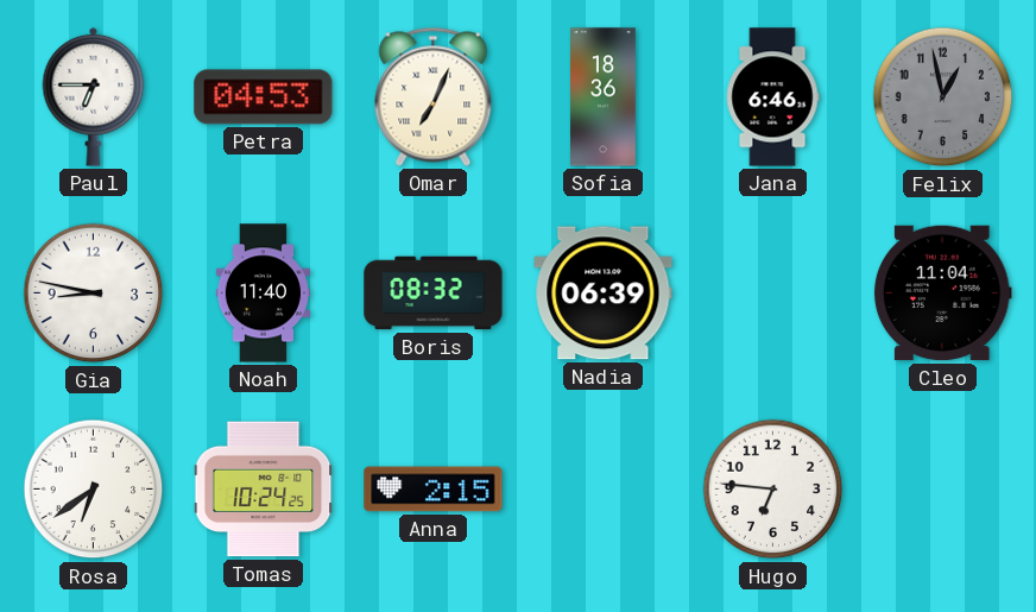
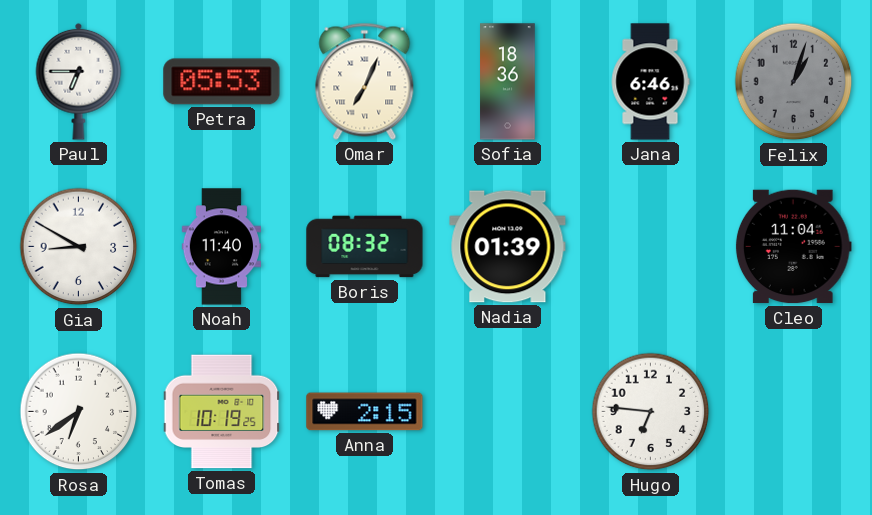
Petra: 04:53 -> 05:53 (222, 82)
Felix: 12:58 -> 1:03 (794, 82)
Gia: 8:47 -> 8:50 (79, 247)
Nadia: 06:39 -> 01:39 (508, 247)
Tomas: 10:24 -> 10:19 (222, 412)
